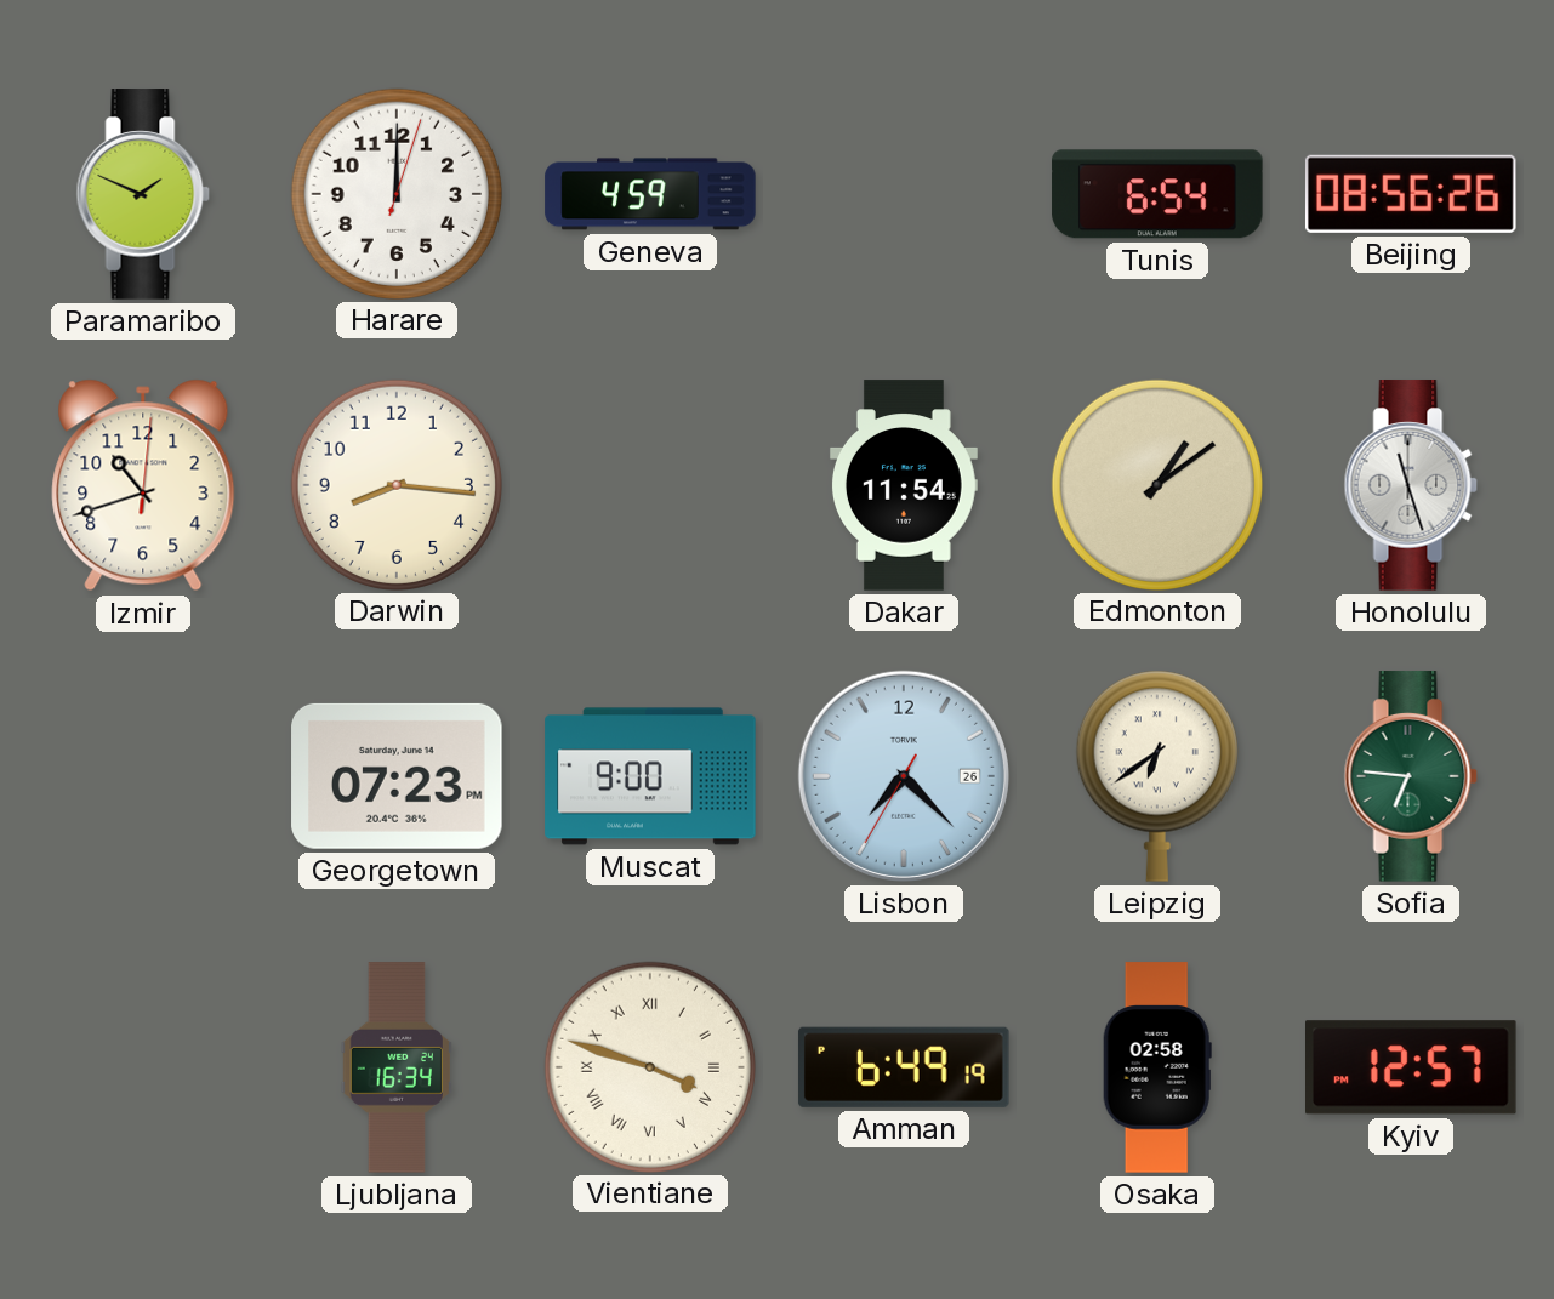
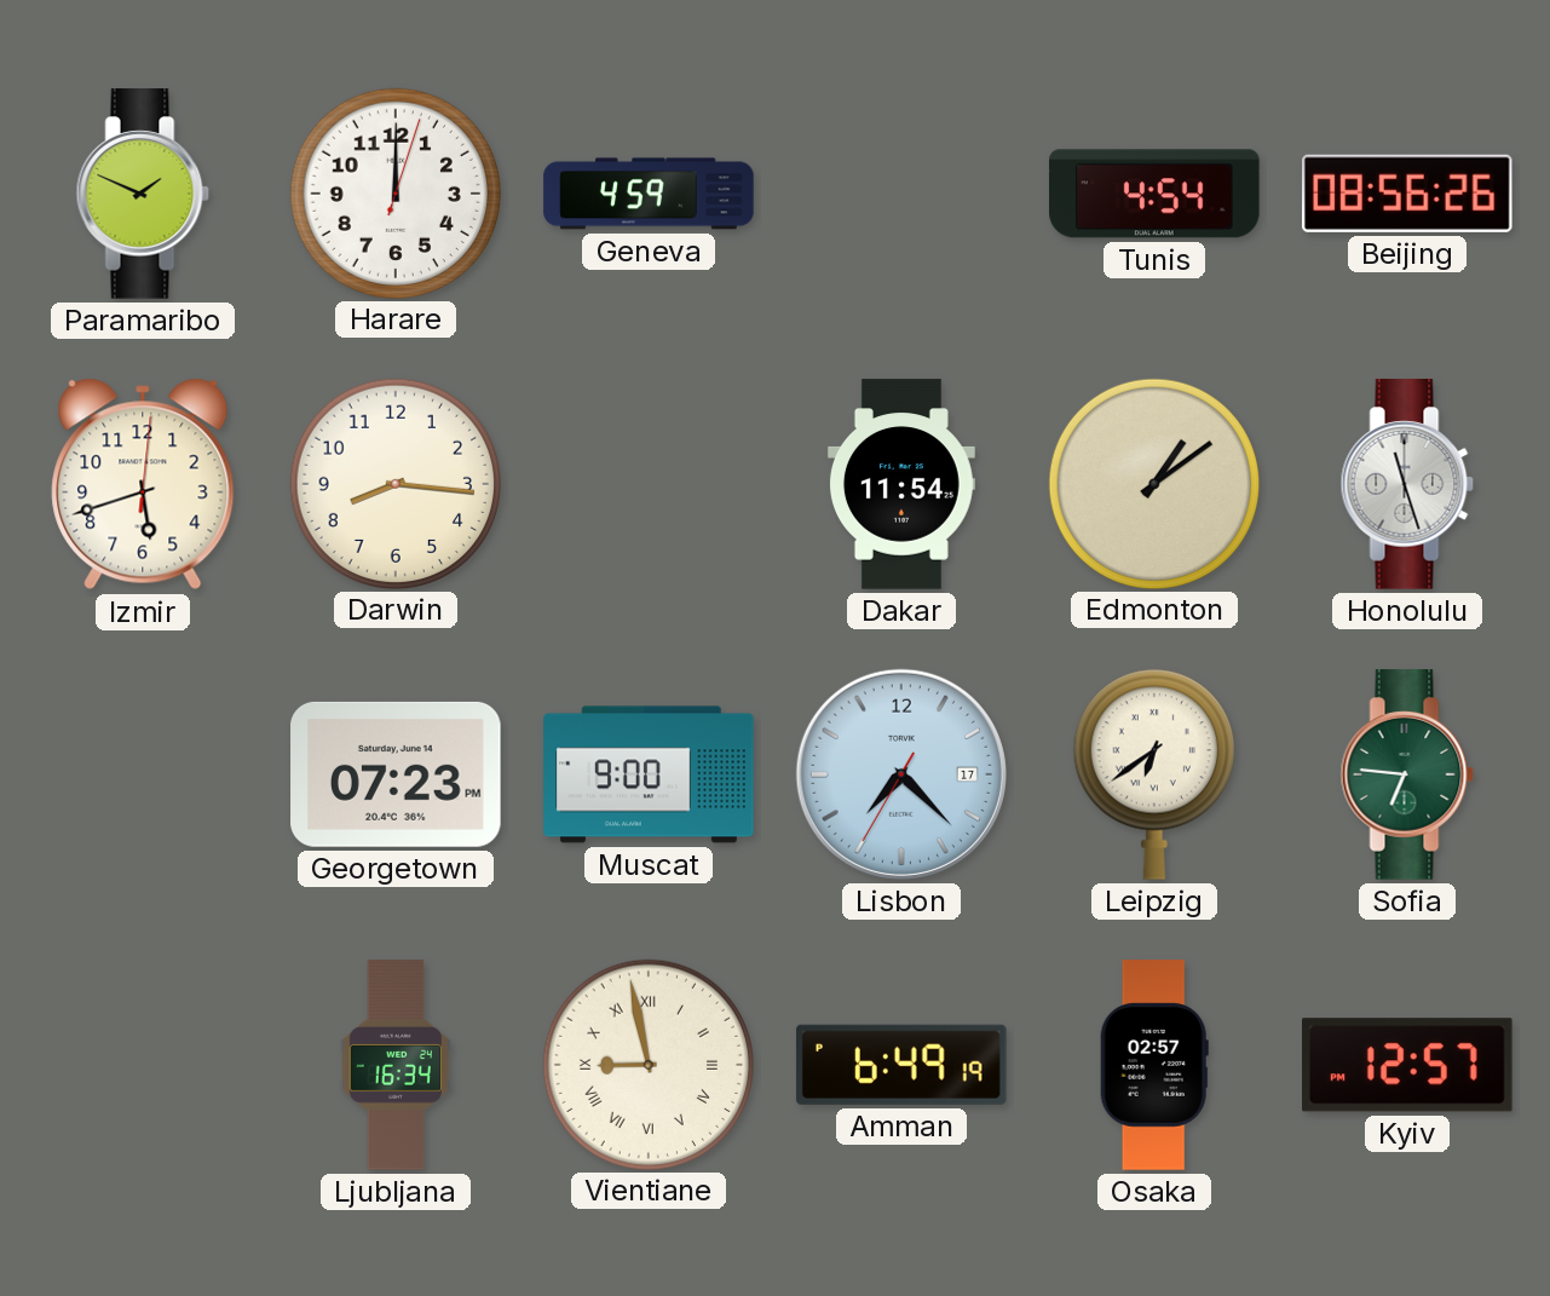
Tunis: 6:54 -> 4:54 (1154, 194)
Izmir: 10:42 -> 5:42 (143, 484)
Lisbon date: 26 -> 17 (901, 774)
Vientiane: 3:48 -> 8:58 (647, 1064)
Osaka: 02:58 -> 02:57 (1154, 1065)
